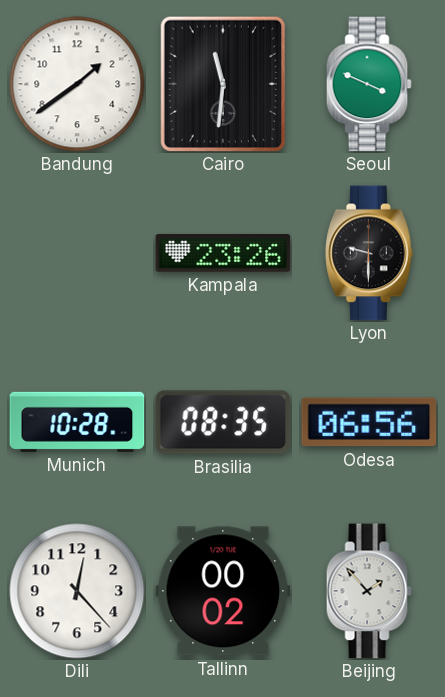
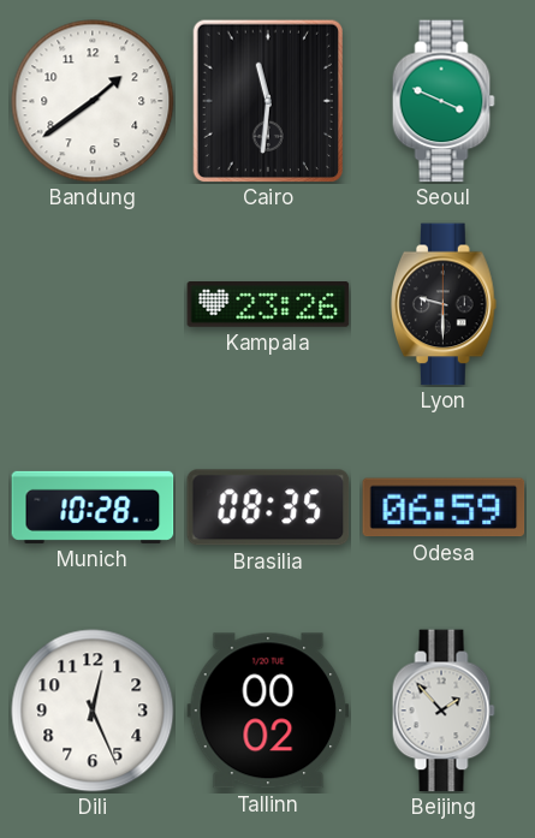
Odesa: 06:56 -> 06:59 (444, 507)
Dili: 12:23 -> 12:26 (93, 711)
